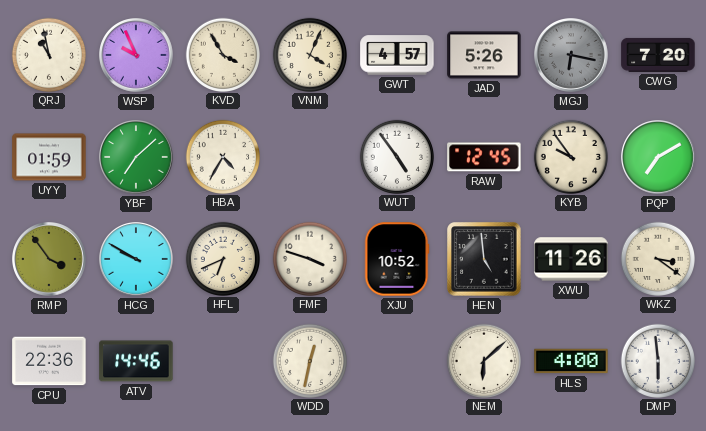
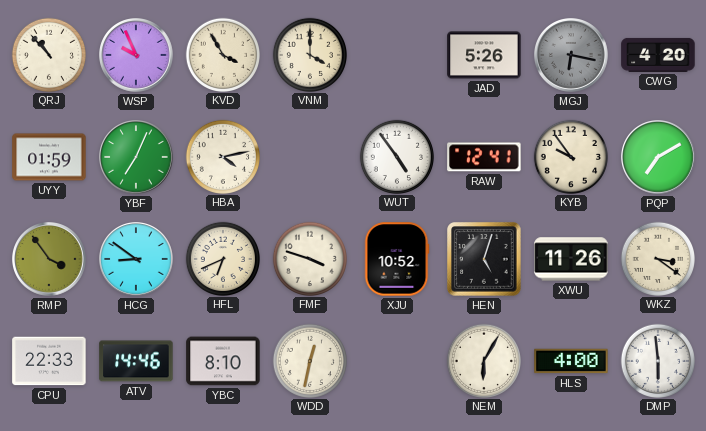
QRJ: 10:58 -> 10:53 (48, 54)
VNM: 4:04 -> 4:00 (309, 54)
GWT: 4:57 -> none (397, 55)
CWG: 7:20 -> 4:20 (658, 55)
YBF: 7:08 -> 7:04 (137, 158)
HBA: 4:35 -> 4:13 (222, 156)
RAW: 12:45 -> 12:41 (484, 157)
HCG: 9:50 -> 8:51 (137, 260)
HEN: 4:59 -> 5:03 (484, 259)
CPU: 22:36 -> 22:33 (49, 361)
YBC: none -> 8:10 (223, 361)
NEM: 6:08 -> 6:05 (483, 360)
